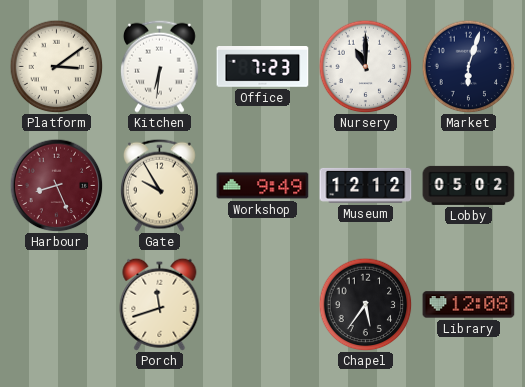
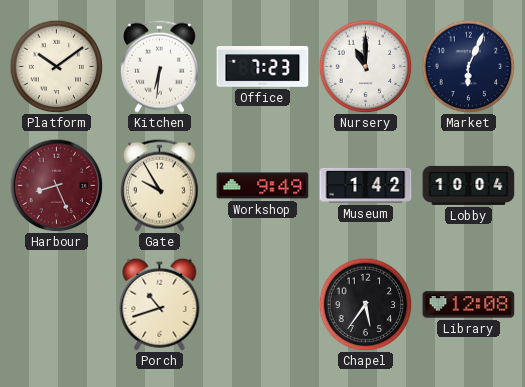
Platform: 3:09 -> 10:09 (56, 66)
Market: 6:03 -> 6:04 (468, 66)
Museum: 12:12 -> 1:42 (366, 185)
Lobby: 05:02 -> 10:04 (469, 185)
Porch: 11:42 -> 10:42 (160, 304)
